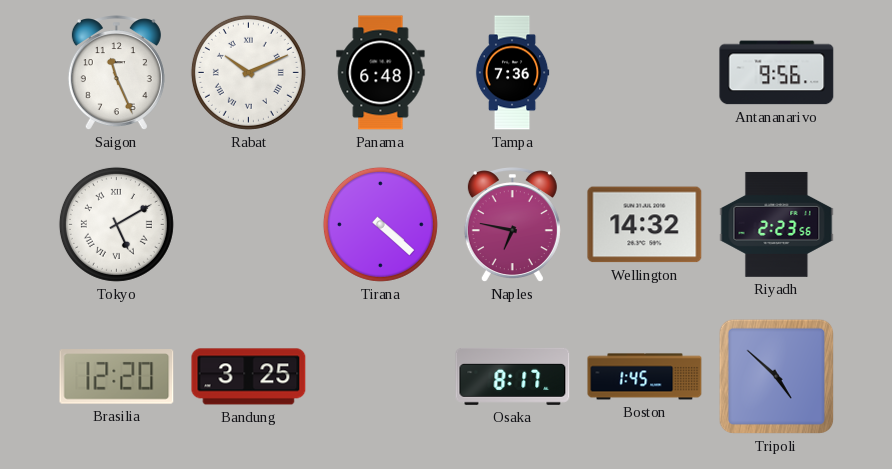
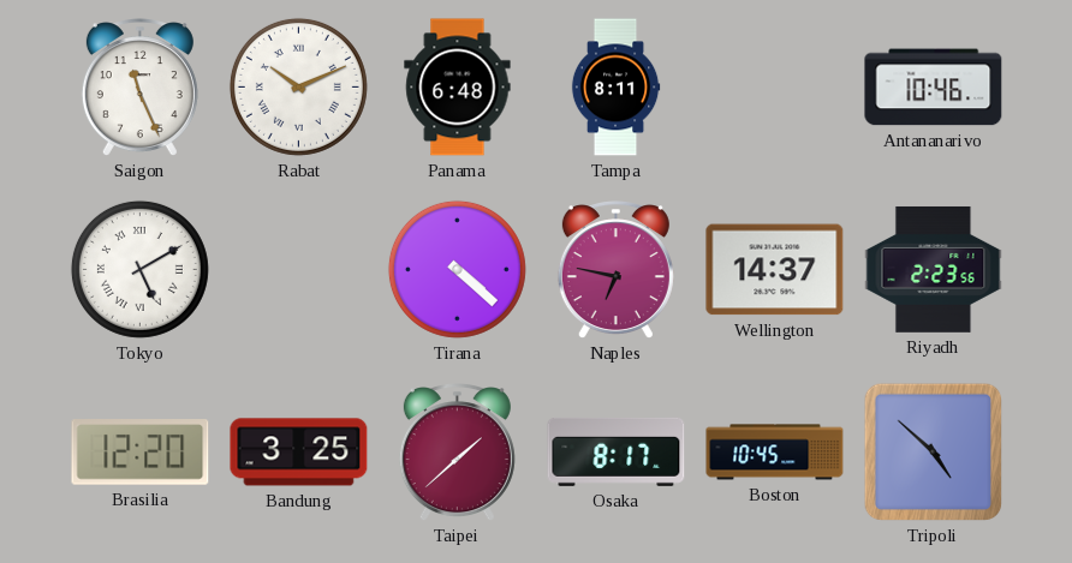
Tampa: 7:36 -> 8:11 (615, 88)
Antananarivo: 9:56 -> 10:46 (934, 88)
Wellington: 14:32 -> 14:37 (775, 270)
Taipei: none -> 1:38 (457, 453)
Boston: 1:45 -> 10:45 (775, 453)
